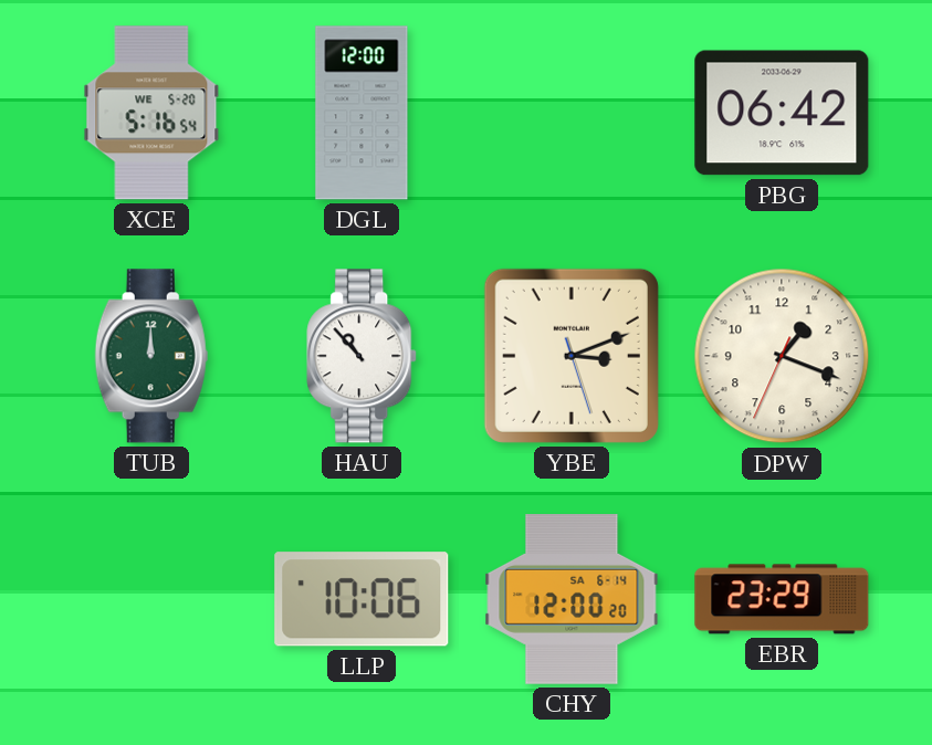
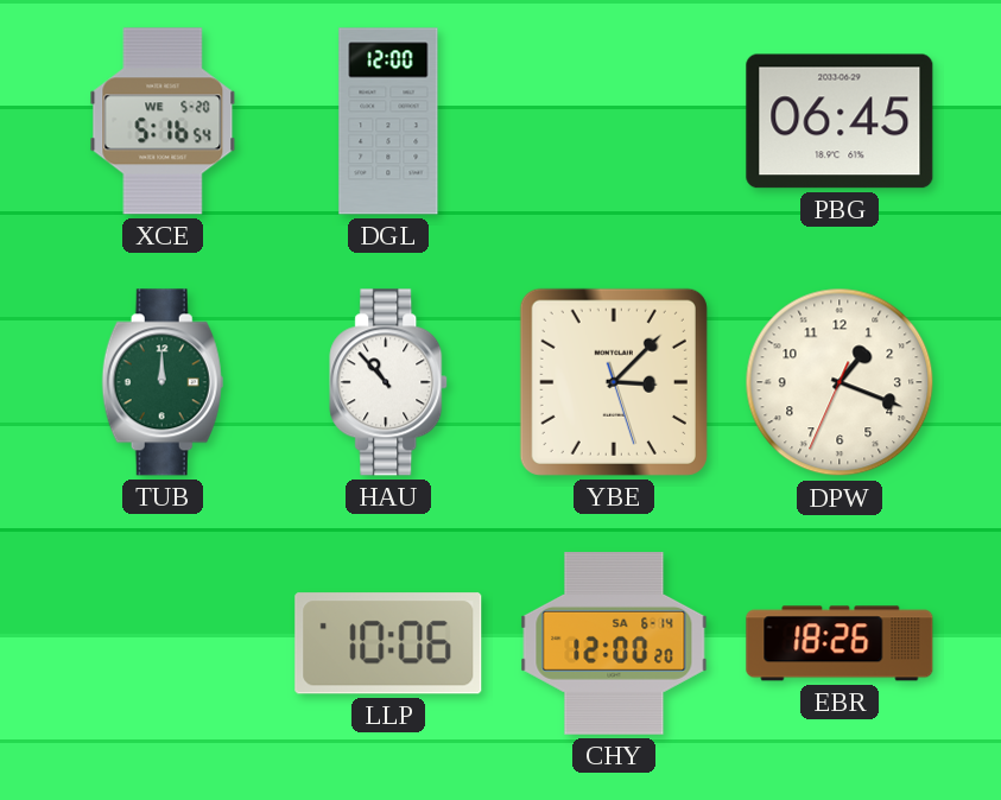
PBG: 06:42 -> 06:45 (840, 121)
YBE: 3:11 -> 3:07 (614, 382)
EBR: 23:29 -> 18:26 (840, 643)
